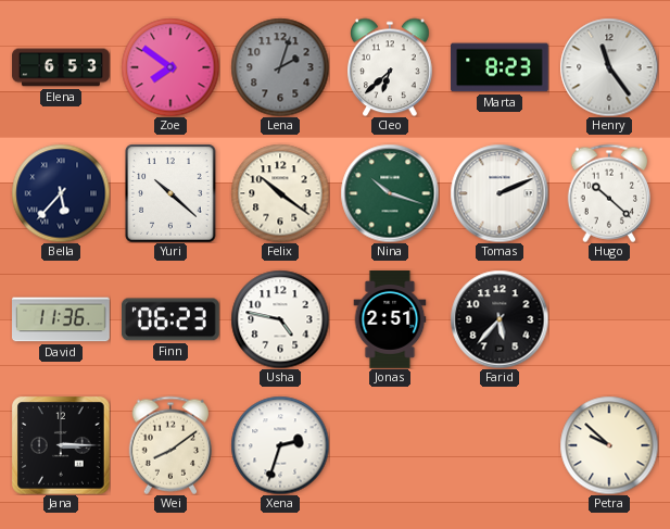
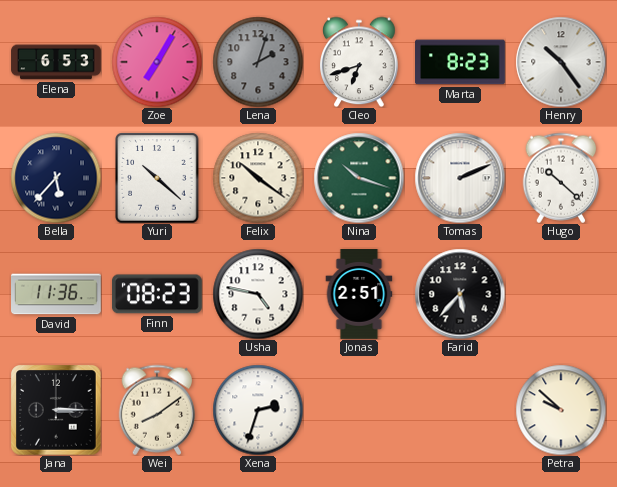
Zoe: 7:51 -> 7:05 (157, 62)
Cleo: 6:38 -> 6:42 (360, 62)
Henry: 11:24 -> 10:24 (561, 62)
Finn: 06:23 -> 08:23 (157, 294)
